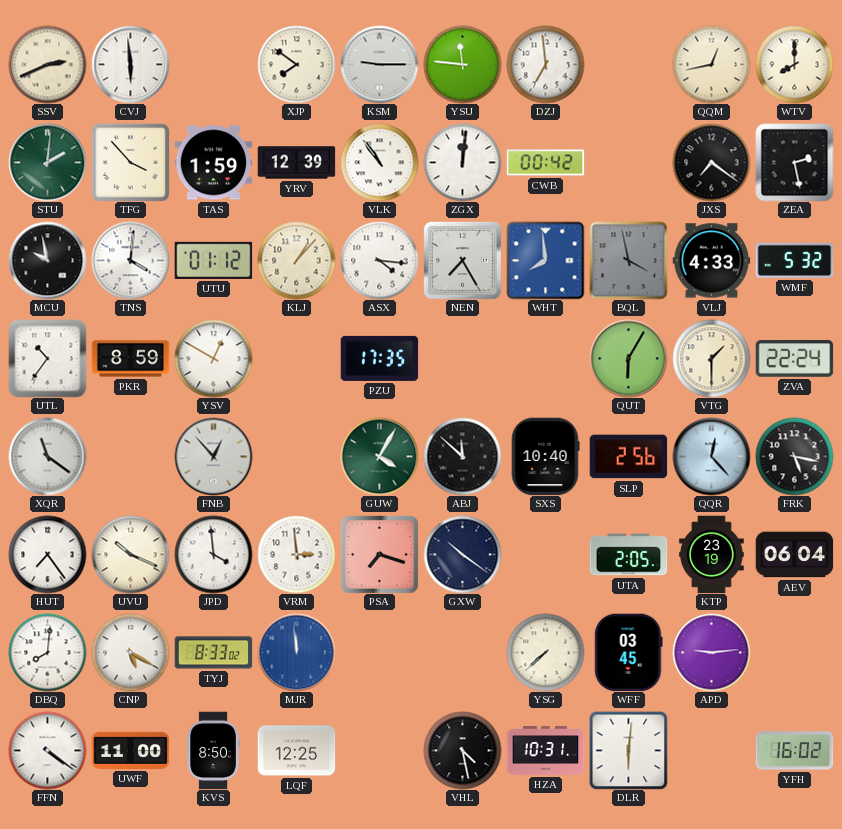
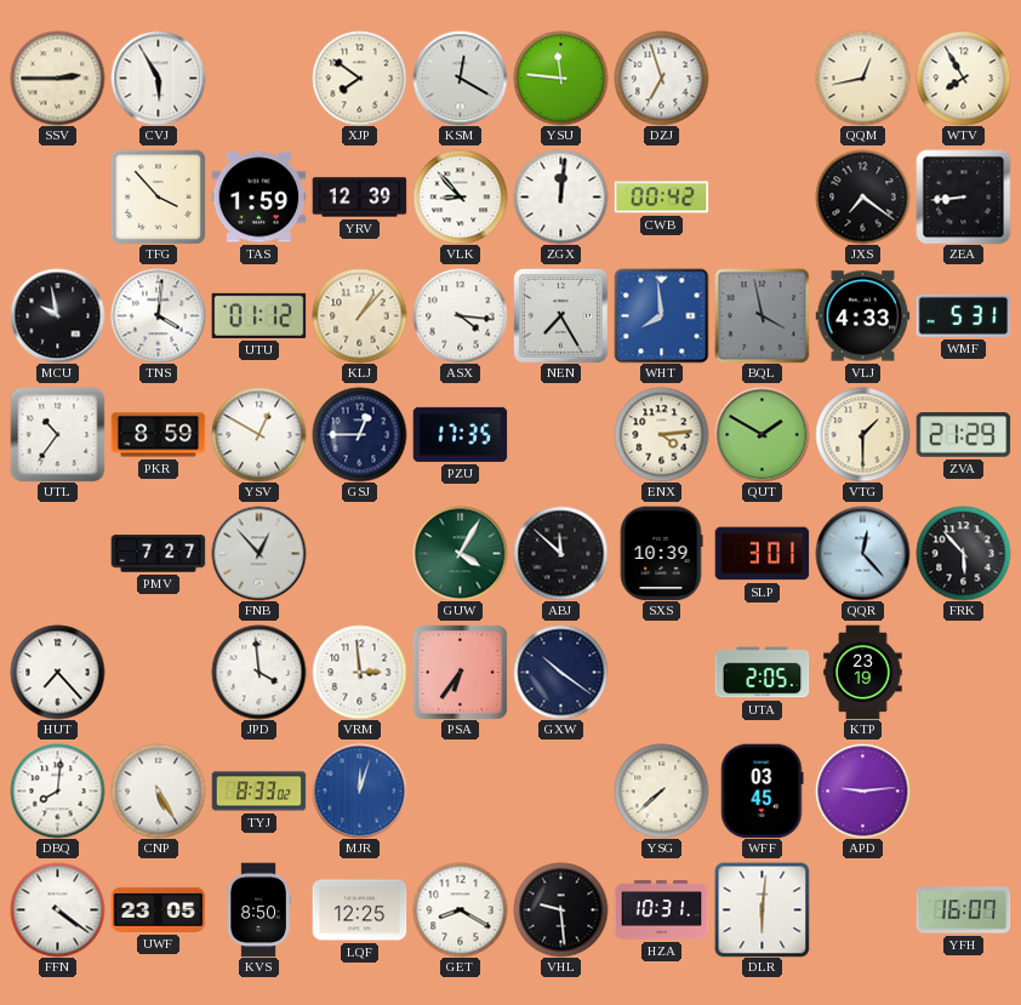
SSV: 2:41 -> 2:45 (57, 78)
CVJ: 5:59 -> 5:55 (158, 78)
KSM: 9:15 -> 12:20 (460, 78)
DZJ: 6:59 -> 6:57 (661, 78)
WTV: 8:00 -> 7:55 (963, 78)
STU: 2:01 -> none (47, 162)
VLK: 10:54 -> 8:53 (460, 196)
ZEA: 2:28 -> 8:44 (963, 196)
WMF: 5:32 -> 5:31 (963, 315)
GSJ: none -> 12:45 (359, 434)
ENX: none -> 4:14 (661, 434)
QUT: 6:05 -> 1:50 (762, 434)
ZVA: 22:24 -> 21:29 (963, 435)
XQR: 11:21 -> none (47, 456)
PMV: none -> 7:27 (158, 554)
SXS: 10:40 -> 10:39 (661, 553)
SLP: 2:56 -> 3:01 (762, 554)
FRK: 5:17 -> 5:53 (963, 553)
HUT: 7:24 -> 7:23 (57, 672)
UVU: 10:19 -> none (130, 554)
PSA: 7:18 -> 6:36 (460, 672)
AEV: 06:04 -> none (794, 555)
CNP: 5:20 -> 5:25 (158, 790)
MJR: 11:59 -> 12:03 (359, 790)
UWF: 11:00 -> 23:05 (158, 909)
GET: none -> 8:20 (460, 909)
VHL: 4:28 -> 9:29 (560, 909)
YFH: 16:02 -> 16:07 (963, 910)
